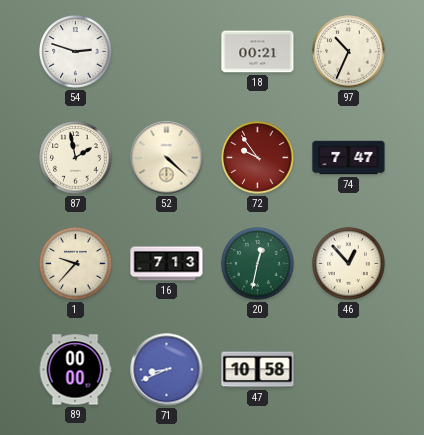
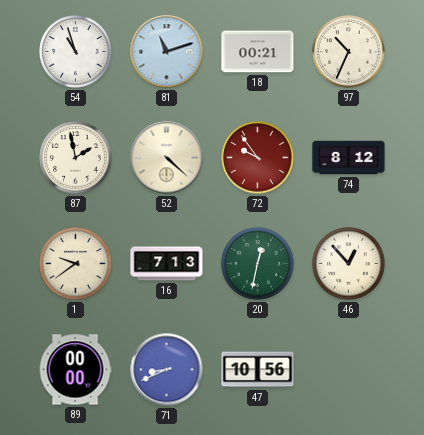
54: 2:48 -> 10:57 (76, 52)
81: none -> 11:12 (167, 52)
74: 7:47 -> 8:12 (349, 158)
1: 9:37 -> 9:39 (76, 264)
47: 10:58 -> 10:56 (258, 370)
